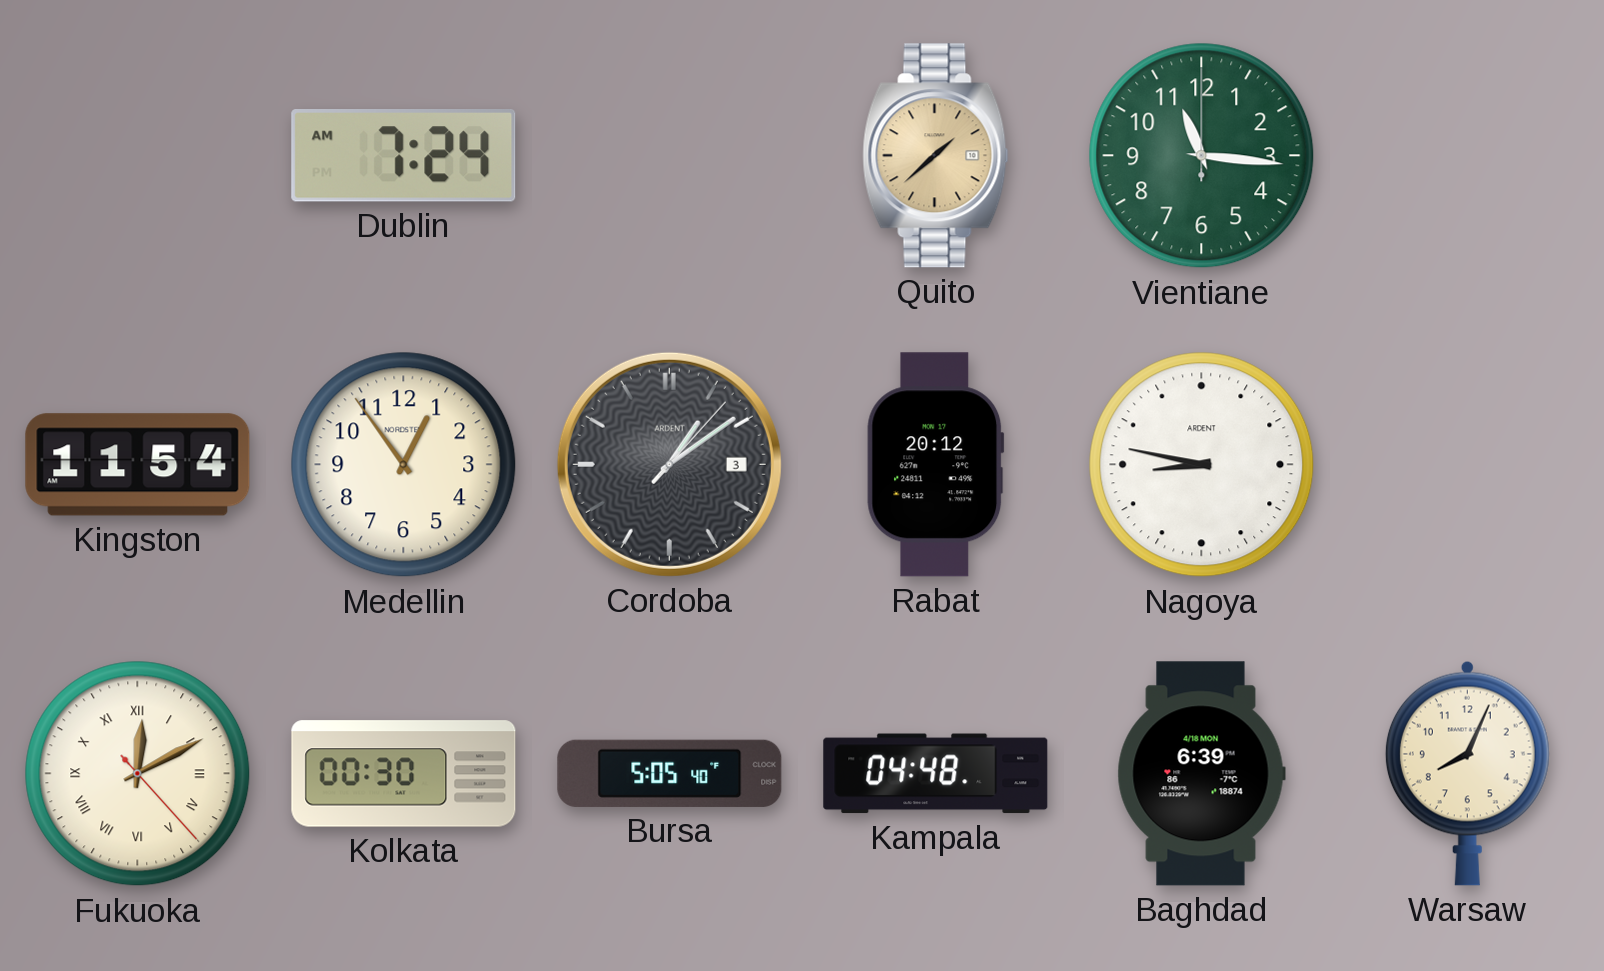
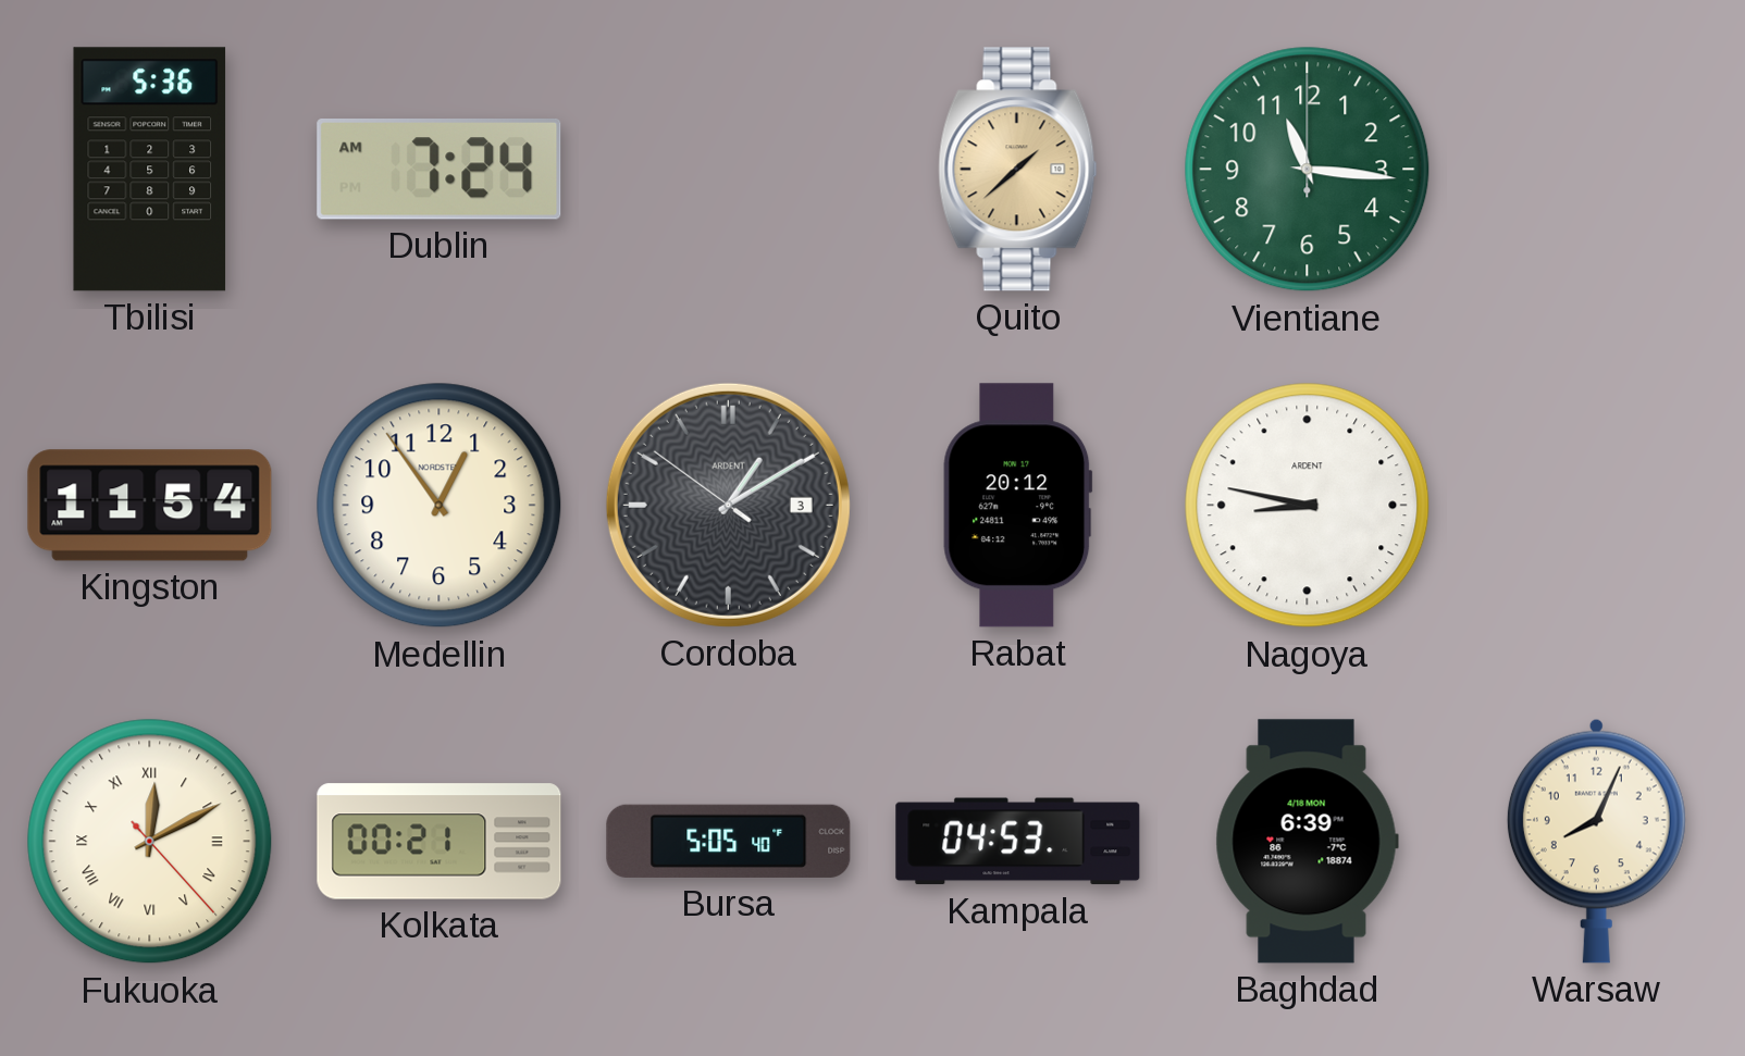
Tbilisi: none -> 5:36 (150, 170)
Cordoba: 1:09:07 -> 1:09:51 (728, 505)
Kolkata: 00:30 -> 00:21 (440, 842)
Kampala: 04:48 -> 04:53 (1018, 842)
